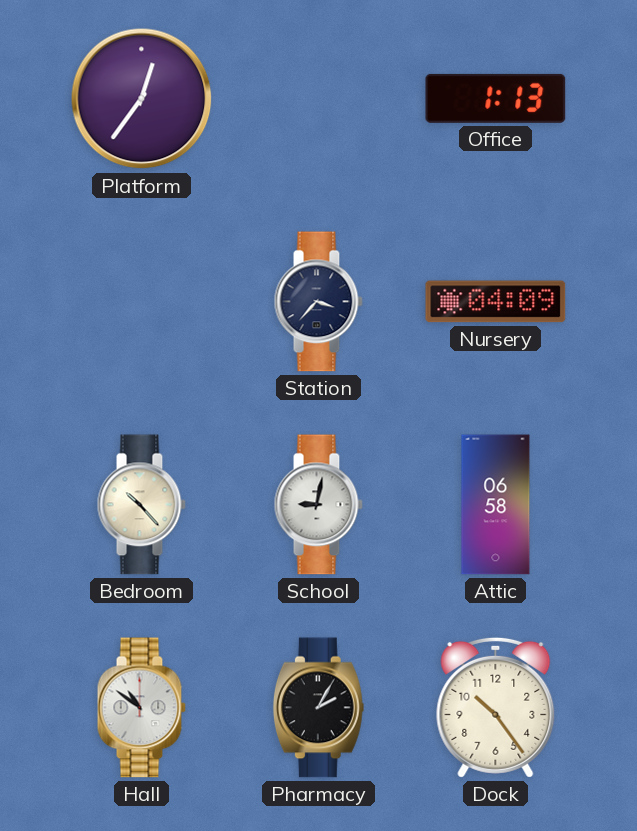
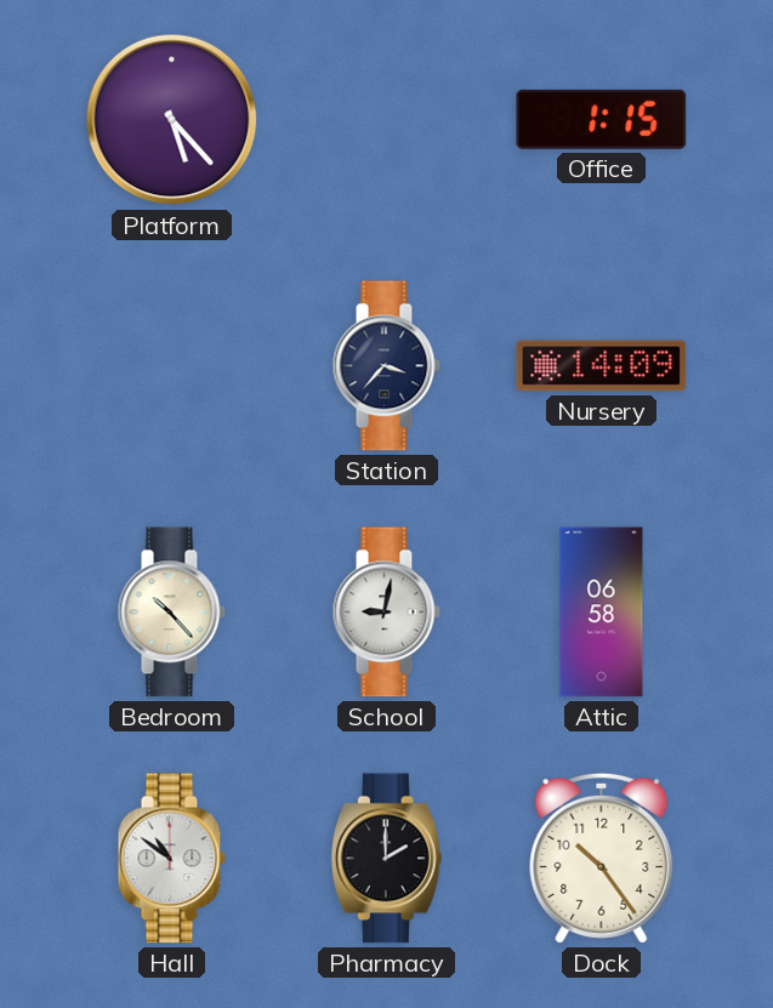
Platform: 12:36 -> 5:23 (172, 120)
Office: 1:13 -> 1:15 (602, 119)
Nursery: 04:09 -> 14:09 (602, 366)
Pharmacy: 2:05 -> 2:00 (386, 859)
